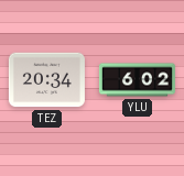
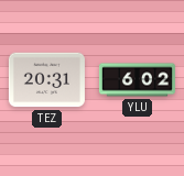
TEZ: 20:34 -> 20:31 (46, 80)
